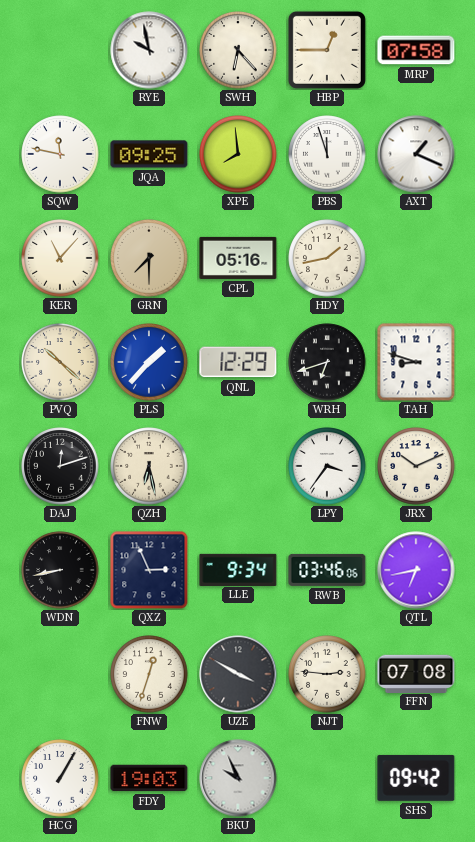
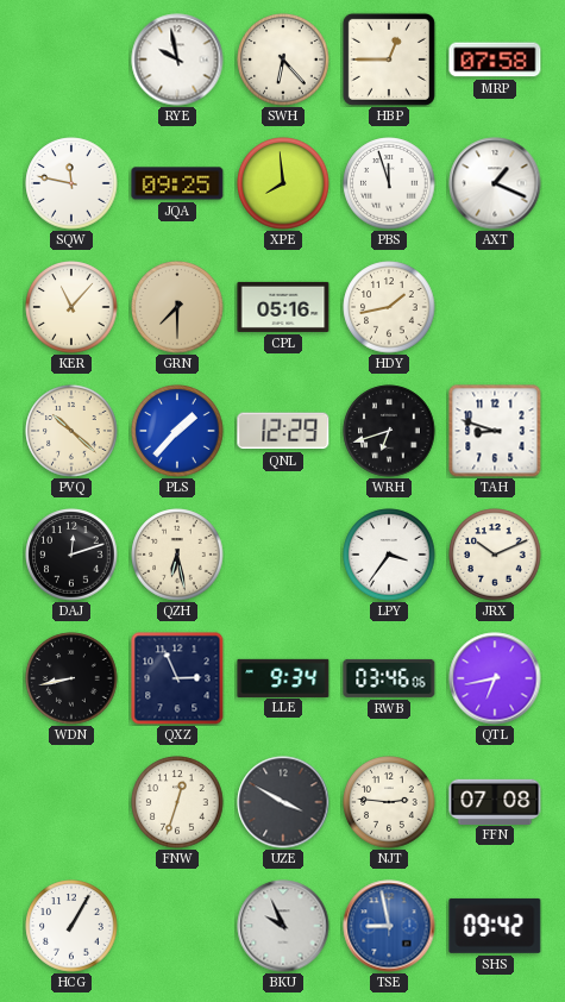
FDY: 19:03 -> none (149, 778)
TSE: none -> 8:58 (389, 926)
